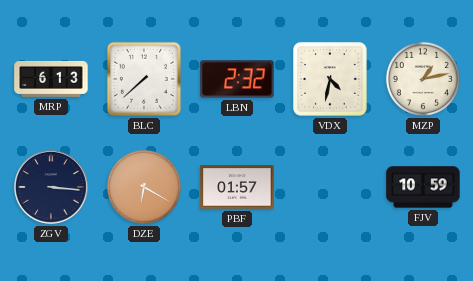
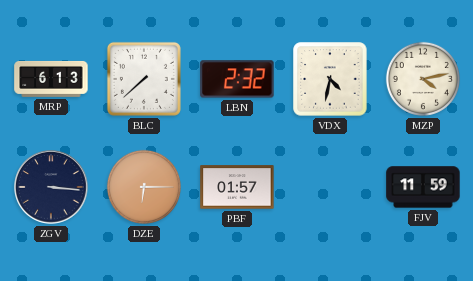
MZP: 1:13 -> 4:13 (423, 79)
DZE: 6:20 -> 6:15 (144, 187)
FJV: 10:59 -> 11:59 (423, 187)
